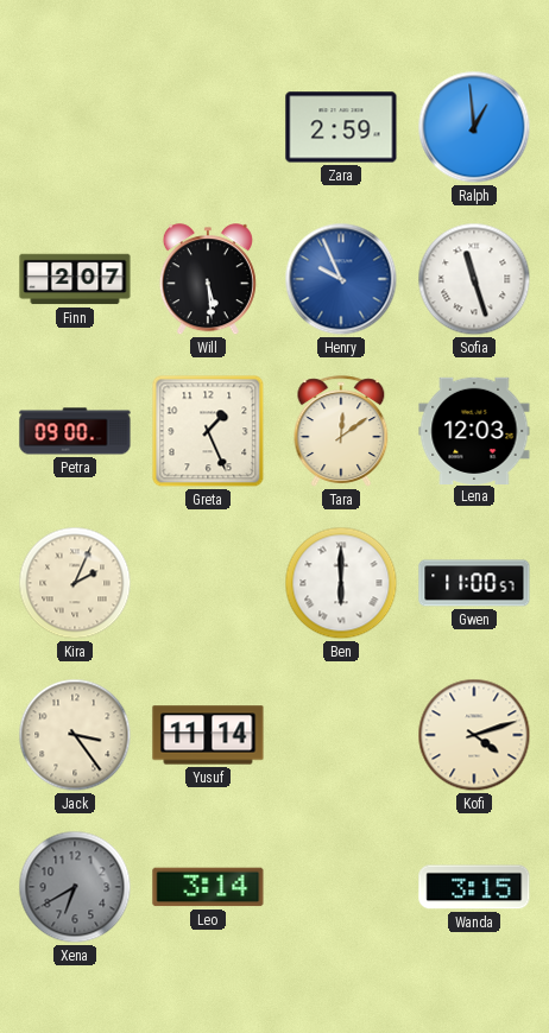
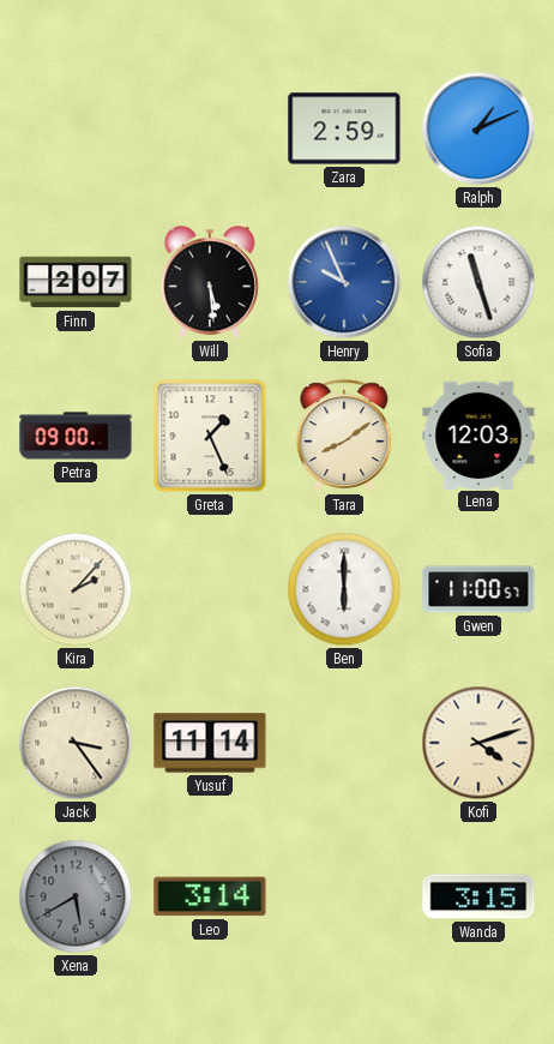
Ralph: 12:59 -> 1:11 (478, 128)
Tara: 12:09 -> 8:09 (344, 436)
Kira: 2:04 -> 2:07 (76, 589)
Xena: 6:40 -> 5:40 (76, 896)
